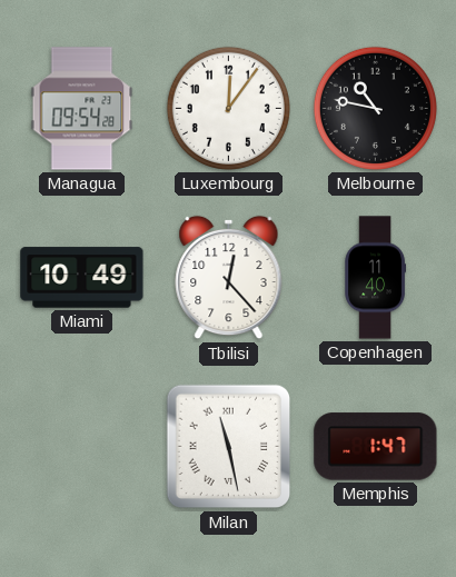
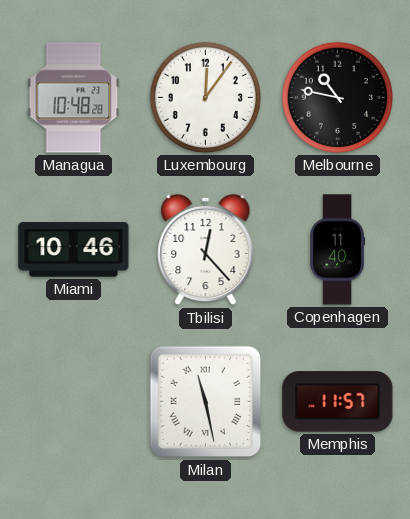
Managua: 09:54 -> 10:48 (74, 98)
Miami: 10:49 -> 10:46 (74, 250)
Memphis: 1:47 -> 11:57 (338, 402)
